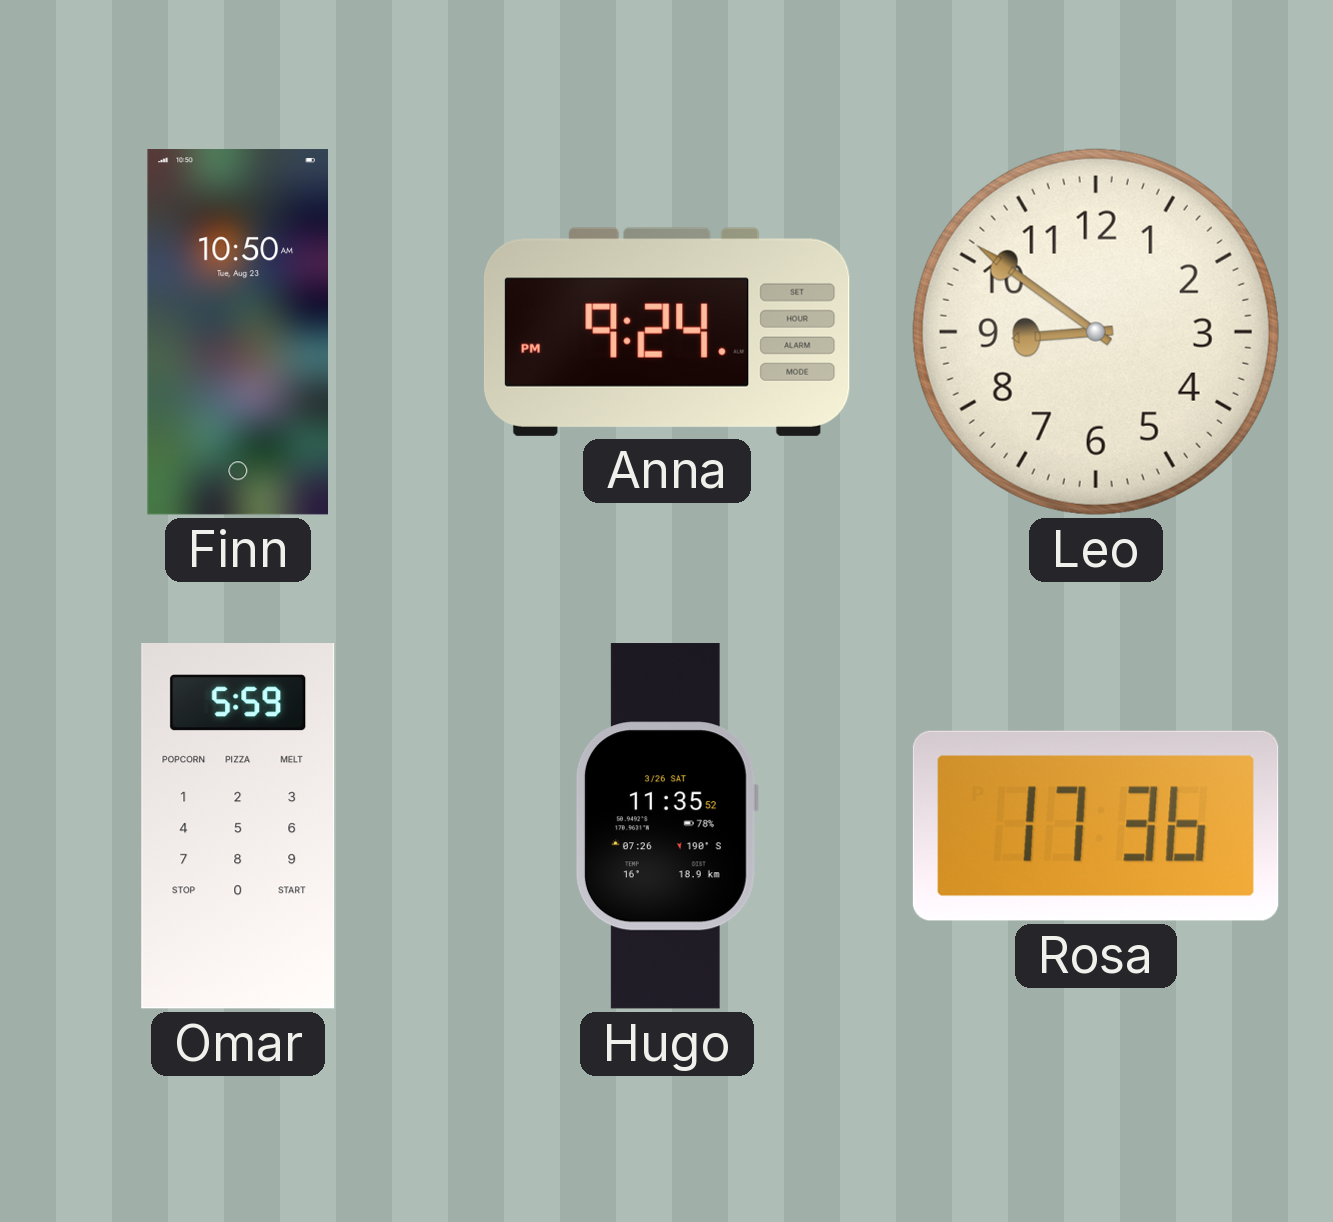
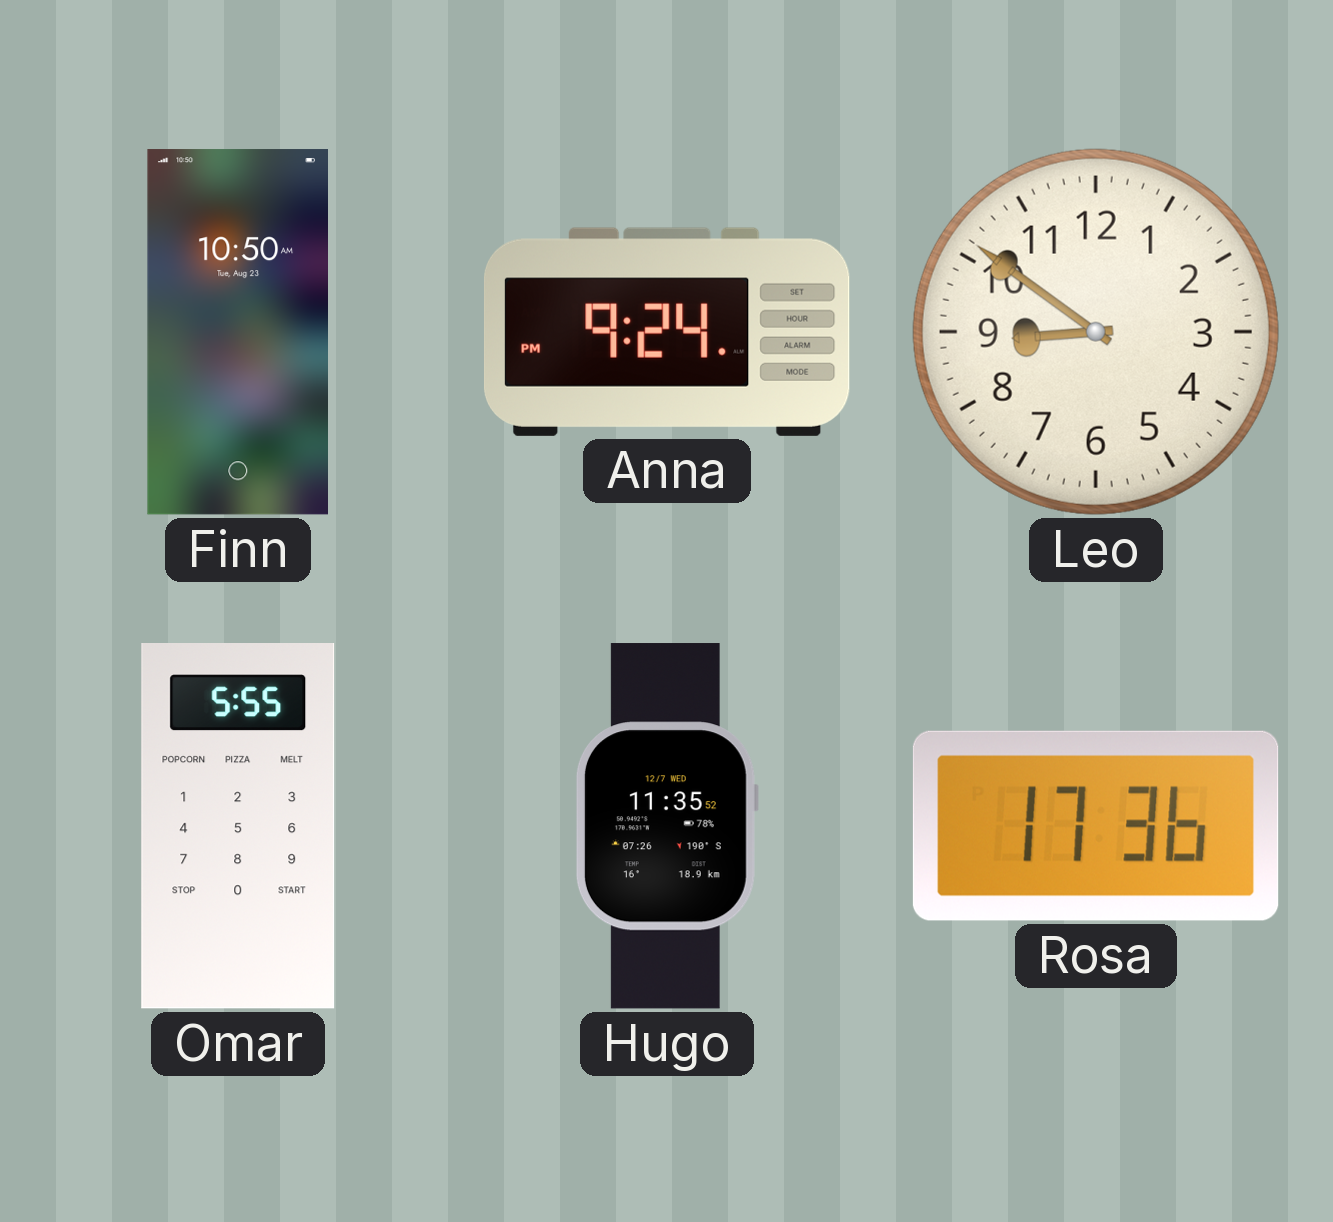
Omar: 5:59 -> 5:55 (238, 827)
Hugo date: 3/26 SAT -> 12/7 WED (666, 826)
